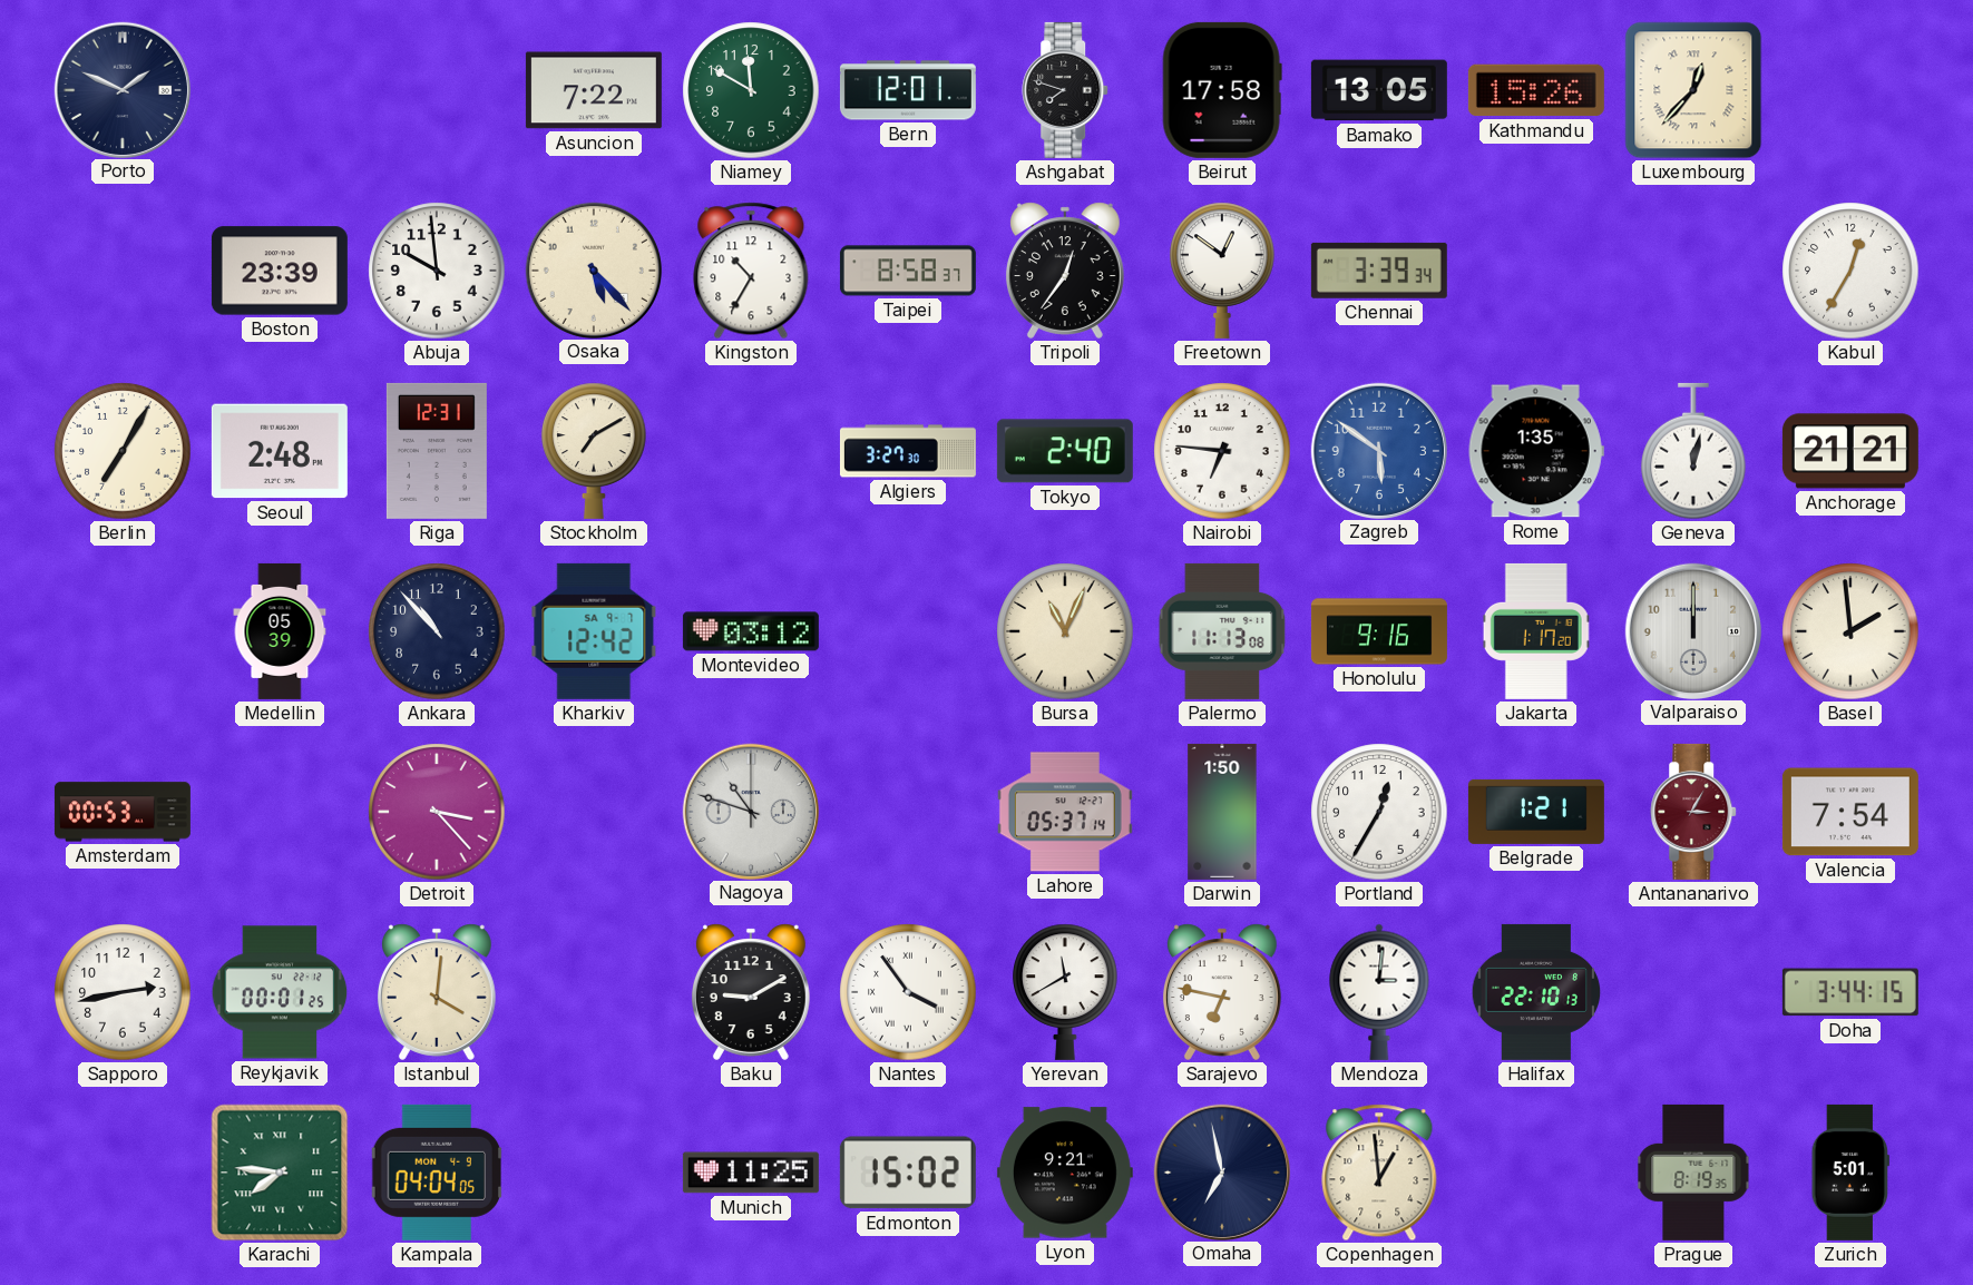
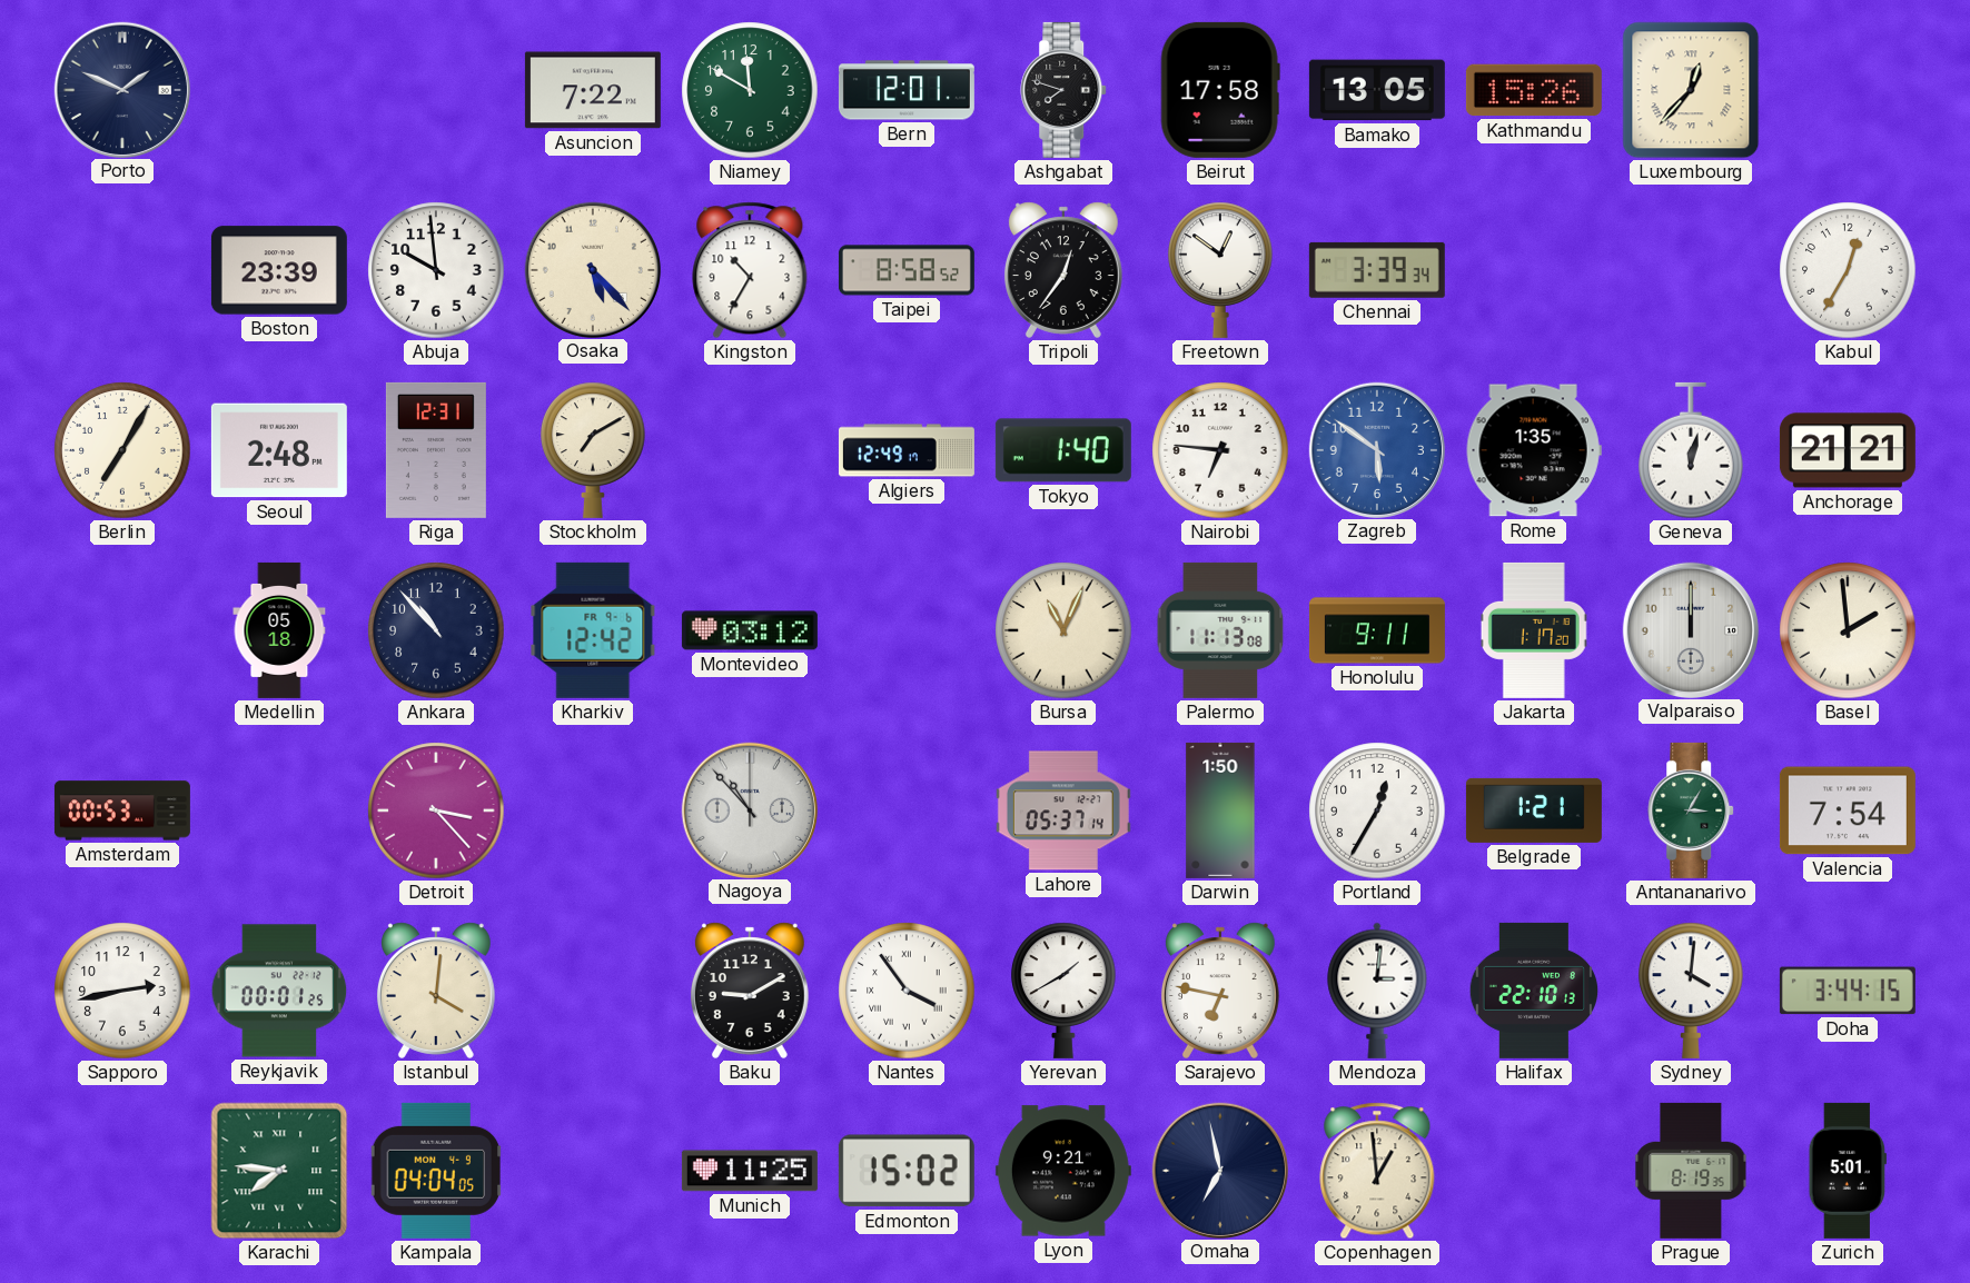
Taipei: 8:58:37 -> 8:58:52 (907, 270)
Algiers: 3:27 -> 12:49 (907, 450)
Tokyo: 2:40 -> 1:40 (1063, 450)
Medellin: 05:39 -> 05:18 (279, 630)
Kharkiv date: SA 9-7 -> FR 9-6 (593, 630)
Honolulu: 9:16 -> 9:11 (1377, 630)
Nagoya: 10:48 -> 10:53 (749, 809)
Antananarivo dial: burgundy -> green (1692, 810)
Yerevan: 11:40 -> 1:40 (1063, 991)
Sydney: none -> 4:01 (1691, 991)
